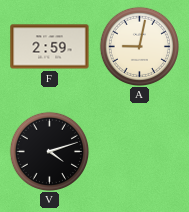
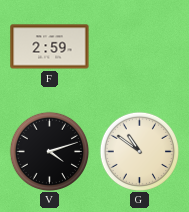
A: 9:02 -> none (139, 46)
G: none -> 10:51 (139, 151)
